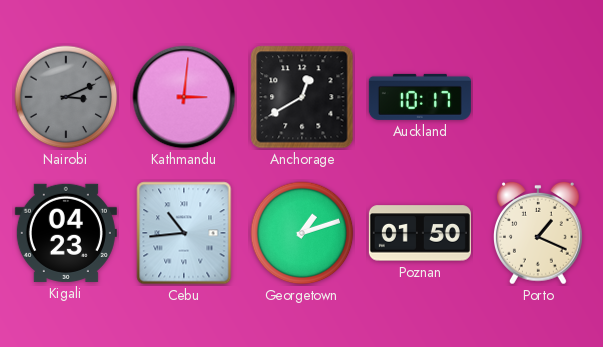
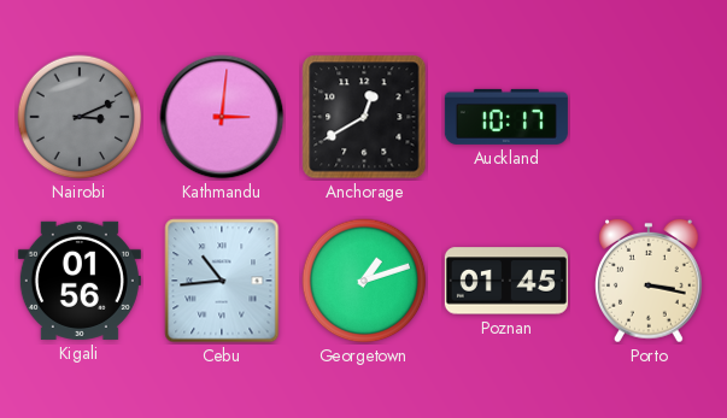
Kigali: 04:23 -> 01:56 (80, 281)
Poznan: 01:50 -> 01:45 (506, 281)
Porto: 1:19 -> 3:17 (650, 281)
